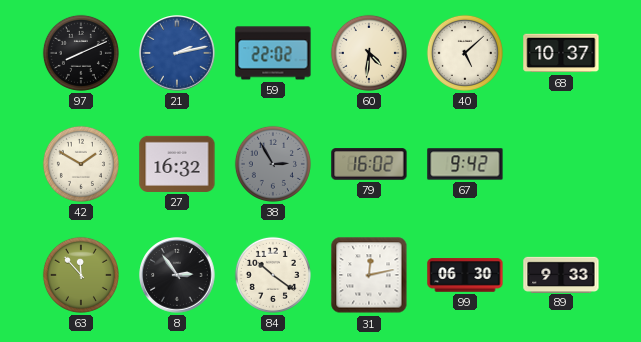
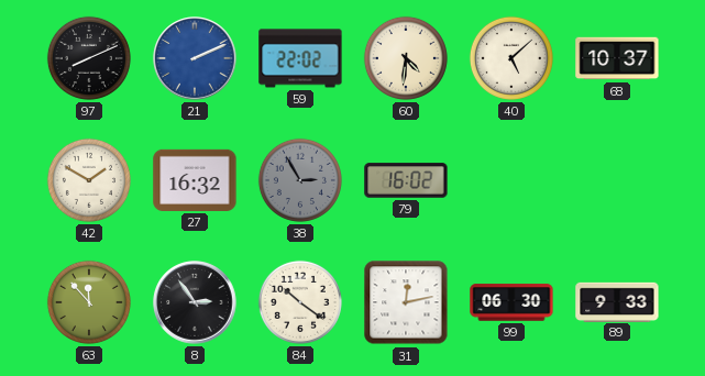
21: 2:13 -> 2:11 (195, 58)
67: 9:42 -> none (465, 164)
